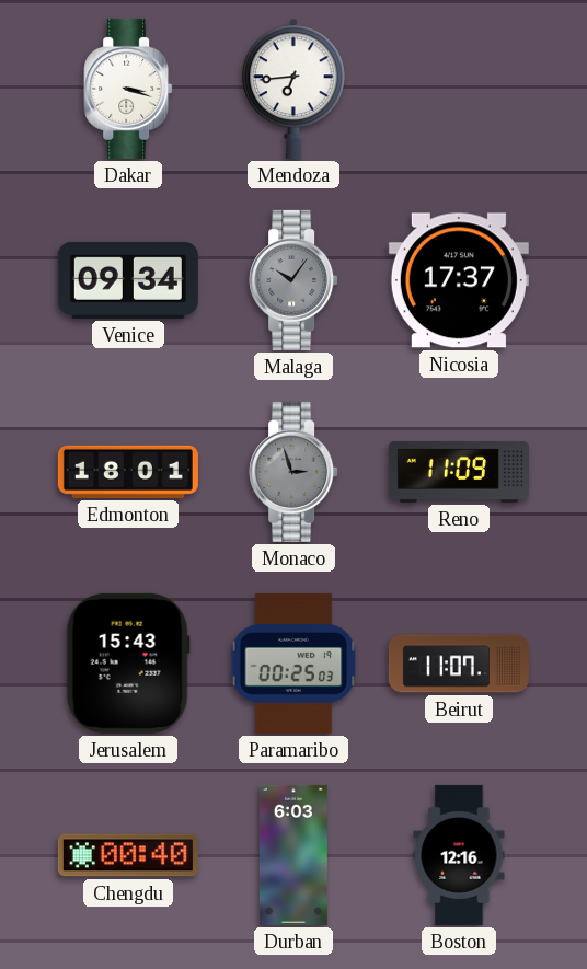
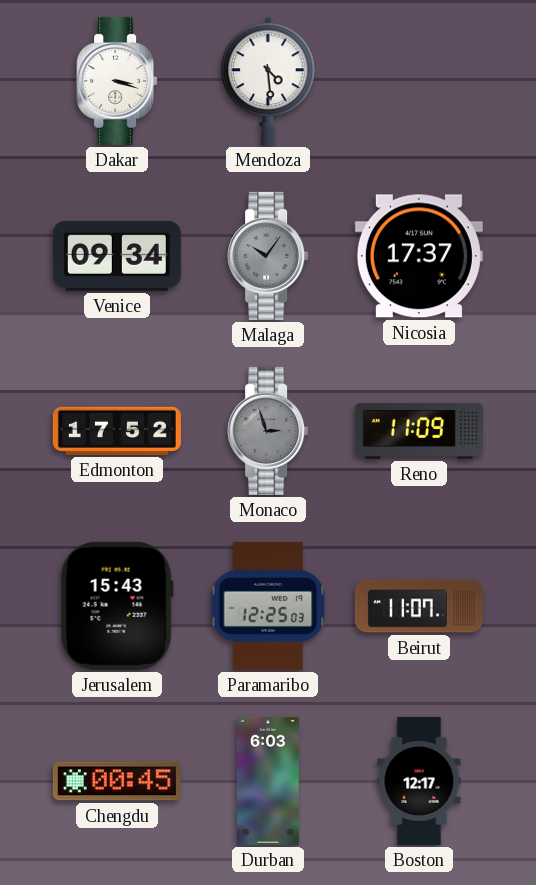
Mendoza: 6:44 -> 4:29 (268, 81)
Edmonton: 18:01 -> 17:52 (117, 431)
Paramaribo: 00:25 -> 12:25 (268, 606)
Chengdu: 00:40 -> 00:45 (117, 781)
Boston: 12:16 -> 12:17 (419, 781)
